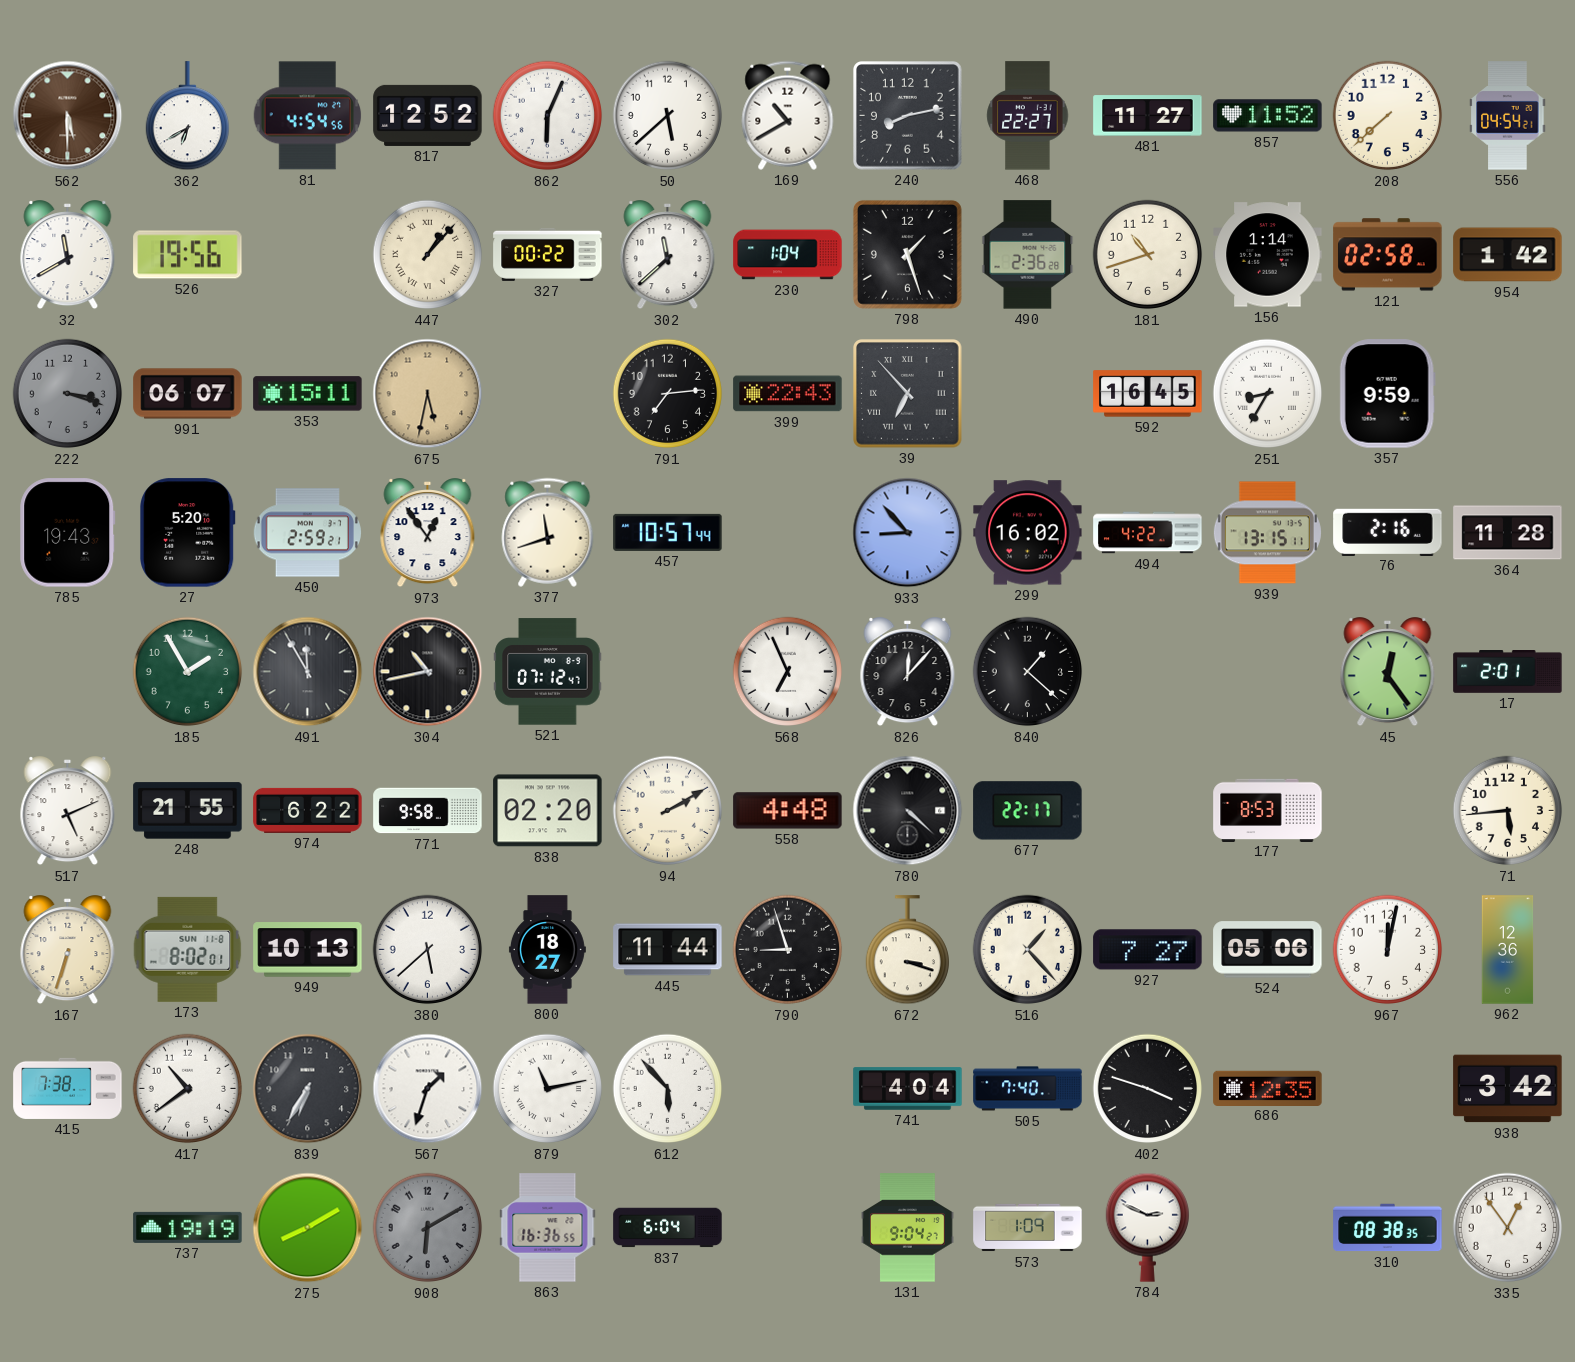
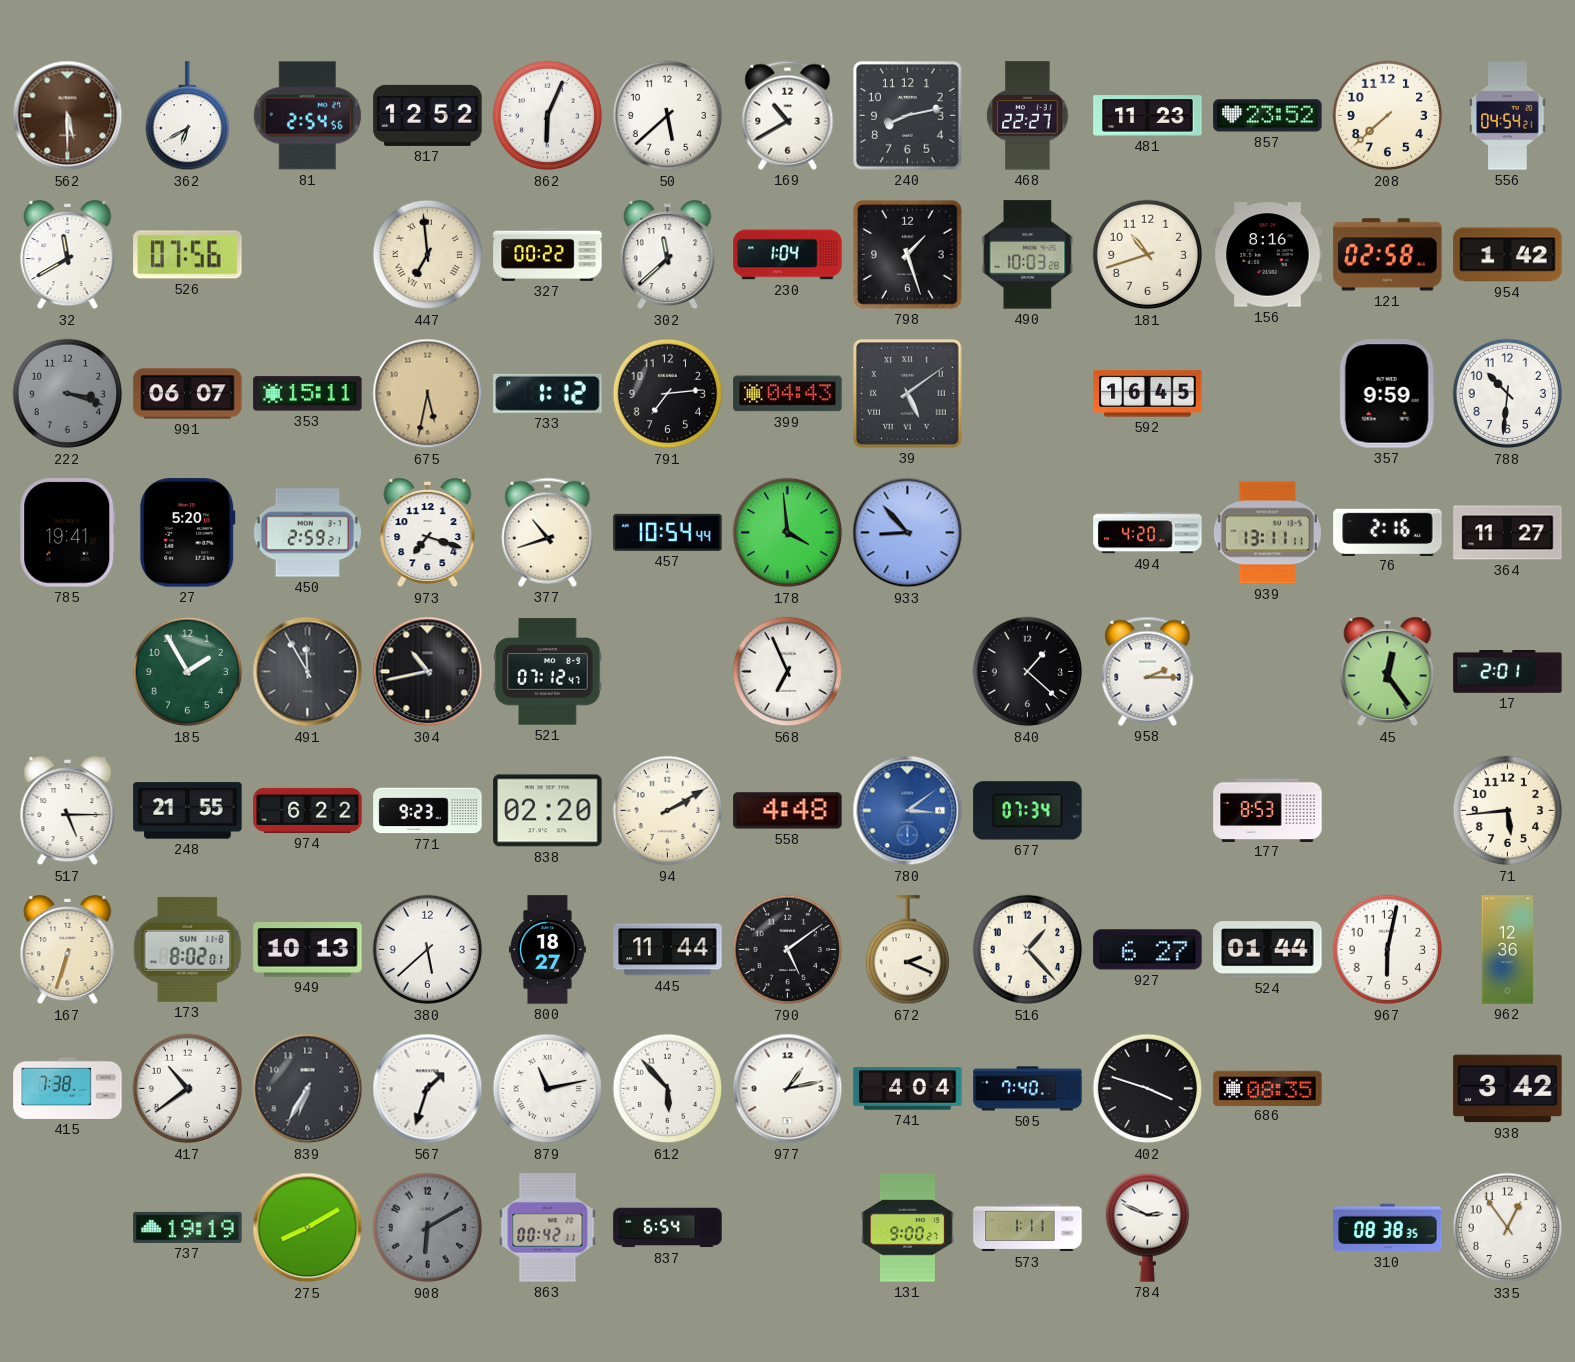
81: 4:54 -> 2:54 (308, 116)
481: 11:27 -> 11:23 (1148, 116)
857: 11:52 -> 23:52 (1268, 116)
526: 19:56 -> 07:56 (188, 255)
447: 1:07 -> 6:59 (428, 255)
490: 2:36 -> 10:03 (1028, 255)
156: 1:14 -> 8:16 (1268, 255)
733: none -> 1:12 (548, 393)
399: 22:43 -> 04:43 (788, 394)
39: 6:53 -> 5:09 (908, 394)
251: 8:35 -> none (1268, 394)
788: none -> 10:31 (1508, 394)
785: 19:43 -> 19:41 (68, 533)
973: 12:54 -> 7:18 (428, 533)
377: 11:42 -> 10:42 (548, 532)
457: 10:57 -> 10:54 (668, 532)
178: none -> 3:59 (788, 533)
299: 16:02 -> none (1028, 533)
494: 4:22 -> 4:20 (1148, 533)
939: 13:15 -> 13:11 (1267, 533)
364: 11:28 -> 11:27 (1508, 533)
826: 12:07 -> none (908, 672)
958: none -> 2:15 (1148, 671)
517: 5:11 -> 5:15 (68, 811)
771: 9:58 -> 9:23 (428, 811)
780: 4:22 -> 3:09 (908, 811)
780 dial: black -> blue (908, 811)
677: 22:17 -> 07:34 (1028, 811)
790: 8:57 -> 5:09 (788, 950)
672: 3:18 -> 2:19 (907, 950)
927: 7:27 -> 6:27 (1148, 950)
524: 05:06 -> 01:44 (1268, 950)
967: 12:02 -> 6:02 (1388, 950)
977: none -> 1:13 (788, 1089)
686: 12:35 -> 08:35 (1268, 1088)
863: 16:36 -> 00:42 (548, 1228)
837: 6:04 -> 6:54 (668, 1228)
131: 9:04 -> 9:00 (908, 1228)
573: 1:09 -> 1:11 (1028, 1228)
